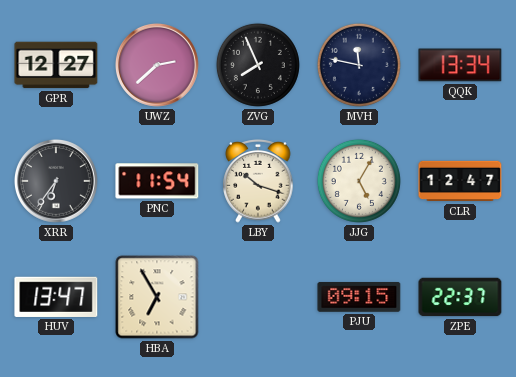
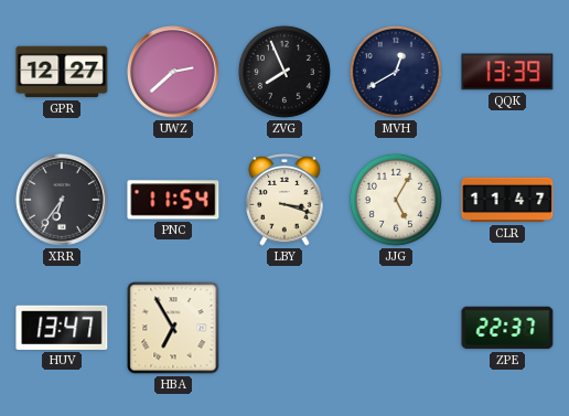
MVH: 11:47 -> 12:40 (396, 72)
QQK: 13:34 -> 13:39 (507, 72)
LBY: 10:18 -> 3:18 (284, 200)
CLR: 12:47 -> 11:47 (507, 200)
PJU: 09:15 -> none (359, 297)
